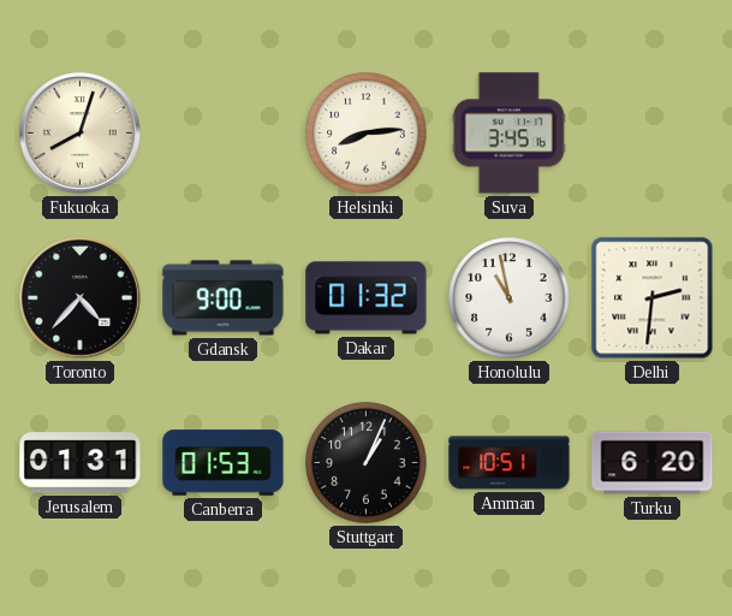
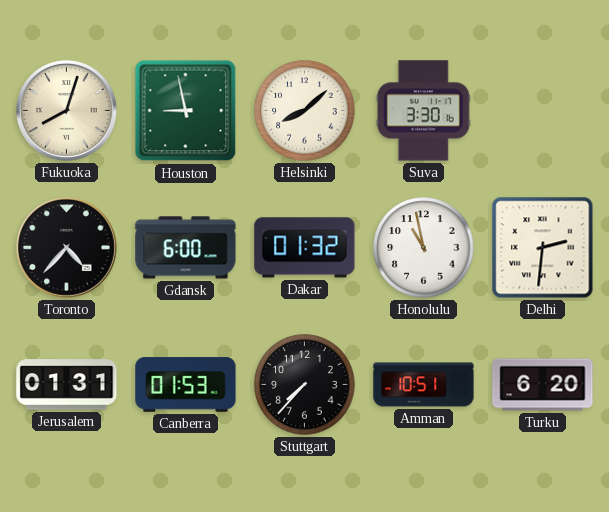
Houston: none -> 8:58 (186, 111)
Helsinki: 8:14 -> 8:08 (305, 111)
Suva: 3:45 -> 3:30 (423, 111)
Gdansk: 9:00 -> 6:00 (186, 248)
Stuttgart: 1:04 -> 7:37 (305, 385)
